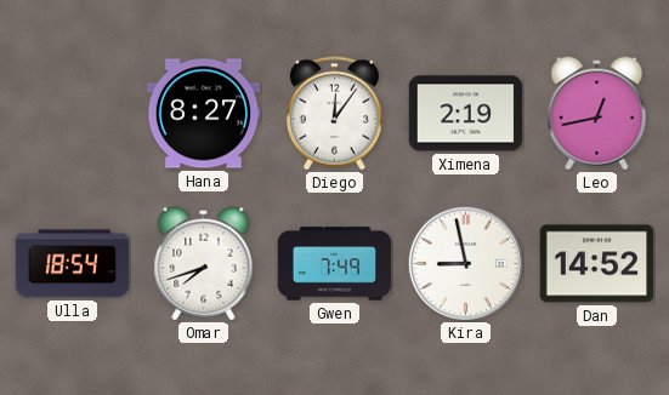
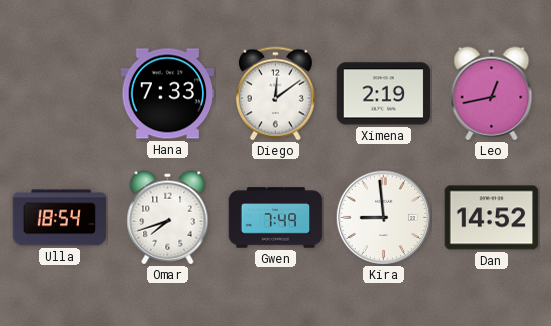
Hana: 8:27 -> 7:33 (168, 94)
Diego: 12:06 -> 12:09 (275, 94)
Kira: 8:58 -> 8:59 (383, 217)
